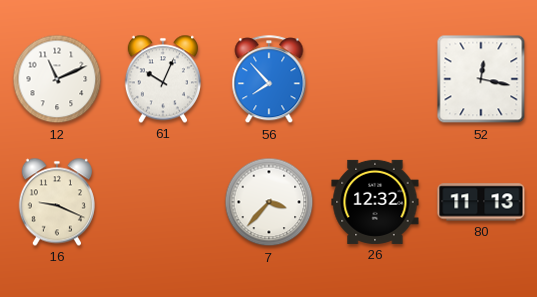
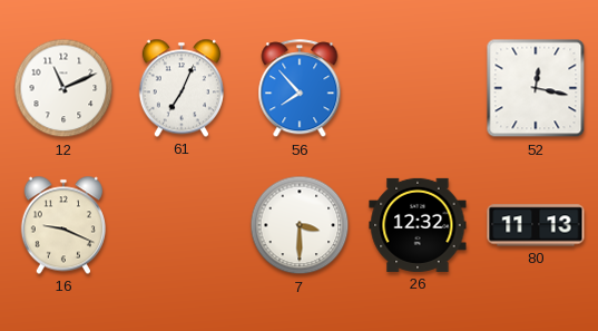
61: 10:04 -> 7:04 (182, 88)
7: 3:37 -> 3:30 (300, 225)
